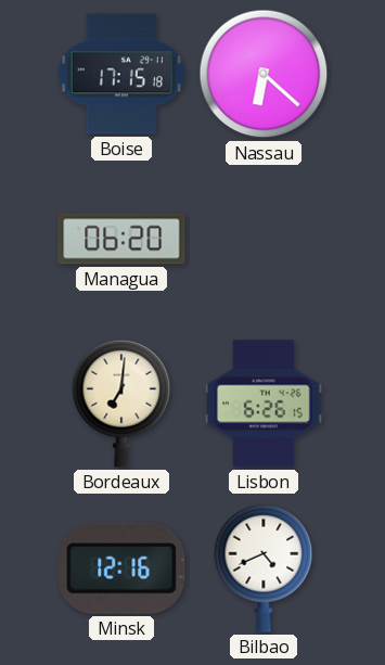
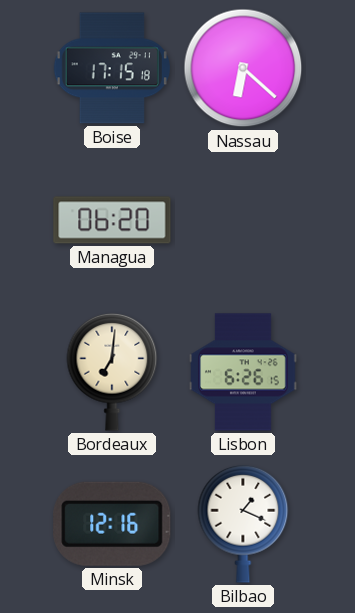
Bilbao: 4:41 -> 1:19 (243, 524)
